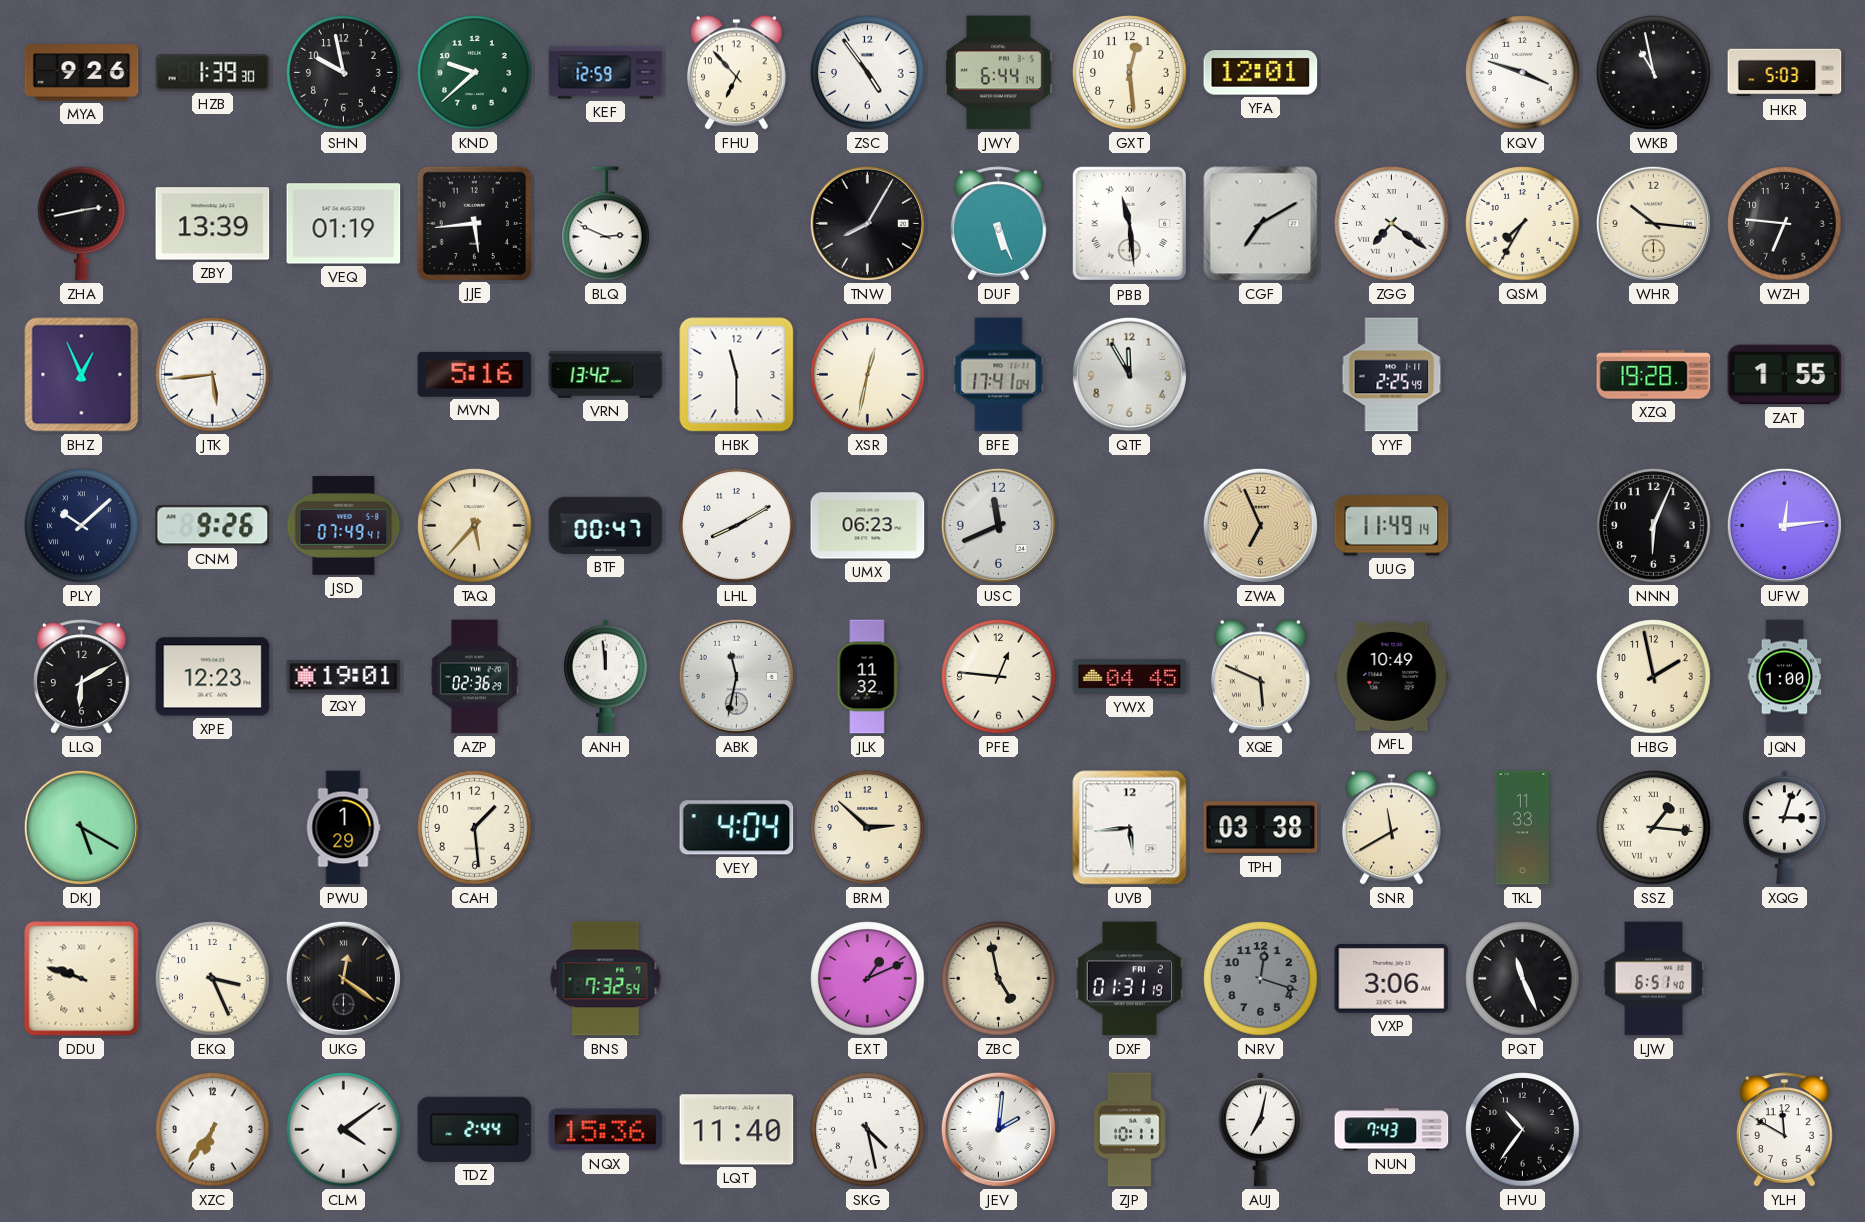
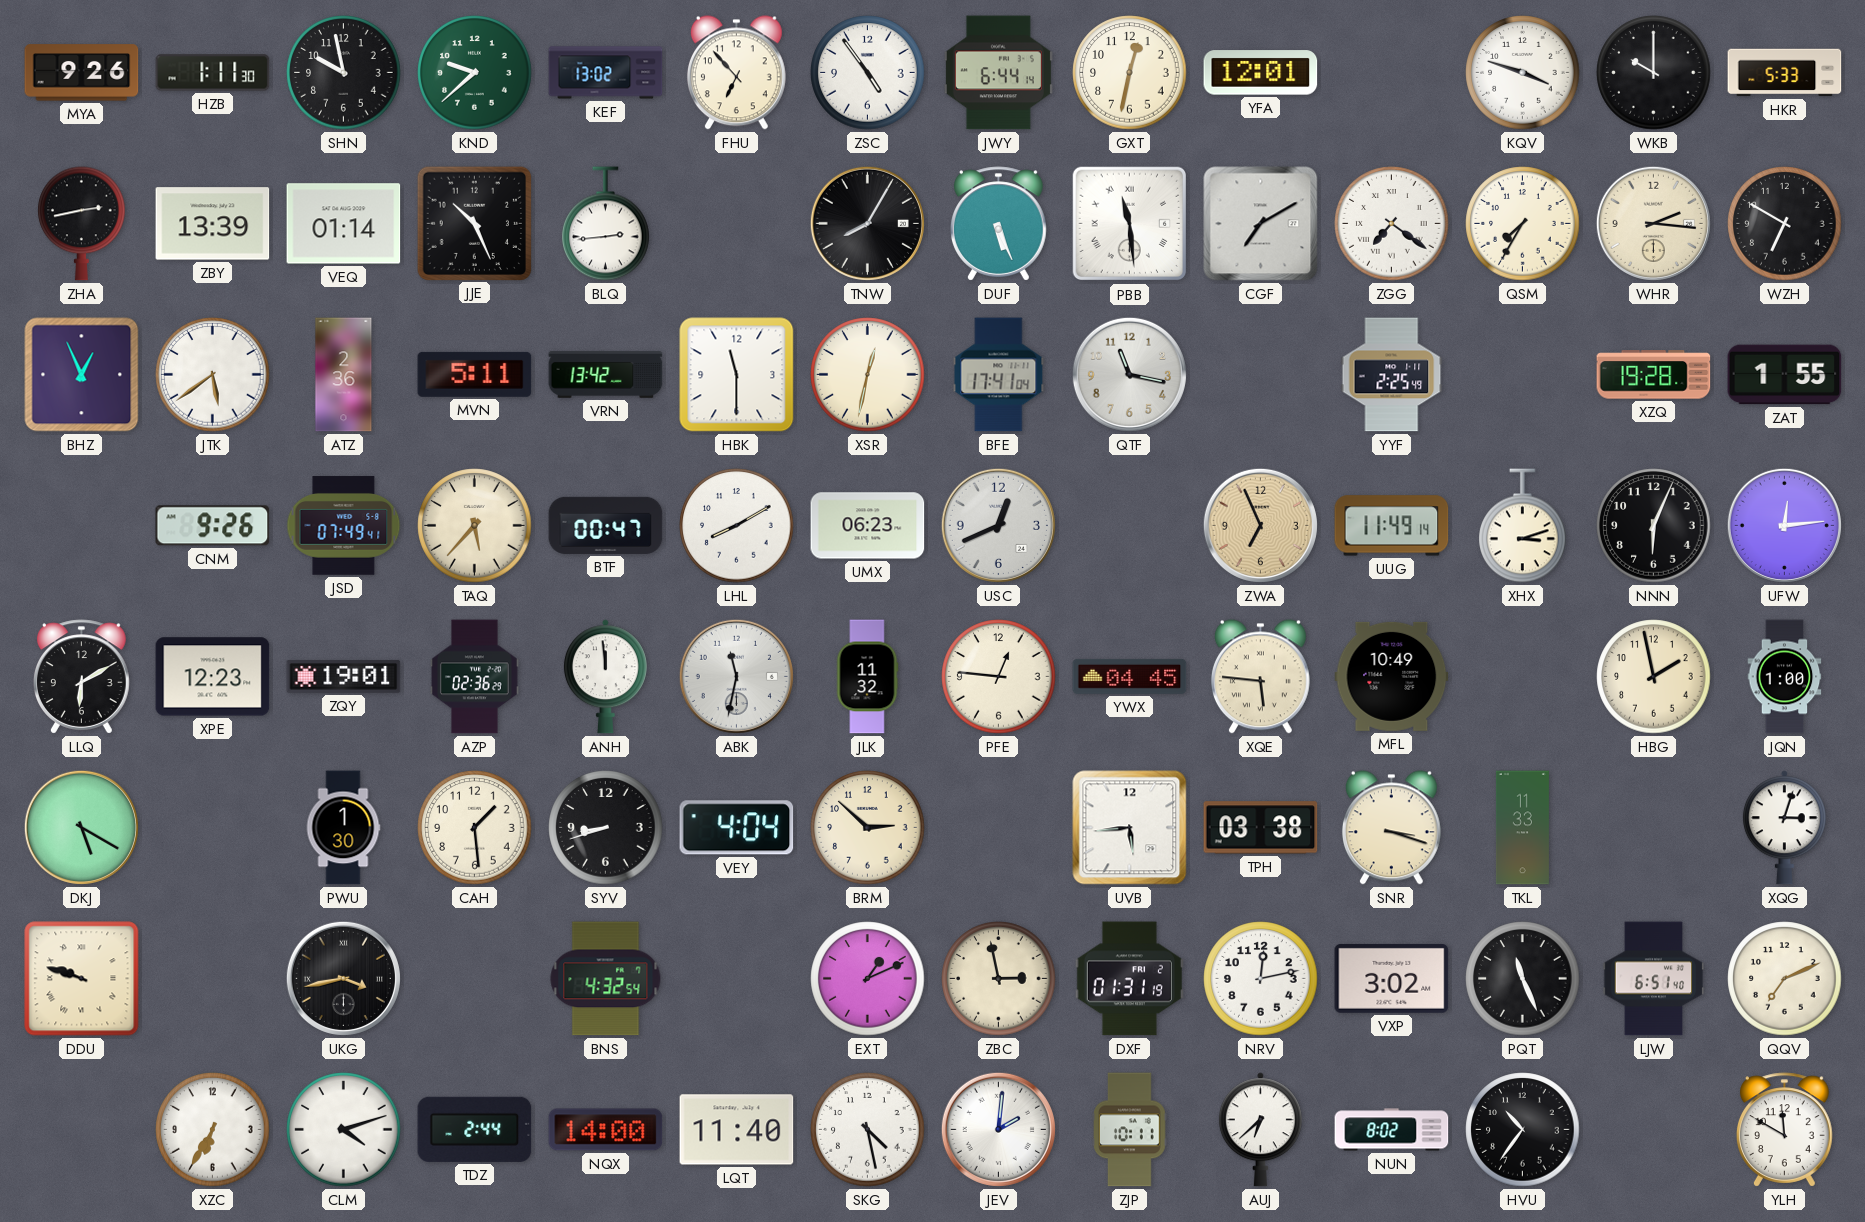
HZB: 1:39 -> 1:11 (213, 73)
KEF: 12:59 -> 13:02 (606, 73)
GXT: 12:29 -> 12:32 (1130, 73)
WKB: 10:58 -> 10:00 (1654, 73)
HKR: 5:03 -> 5:33 (1785, 73)
VEQ: 01:19 -> 01:14 (344, 224)
JJE: 5:44 -> 10:26 (474, 223)
BLQ: 2:49 -> 2:44 (606, 224)
WHR: 10:16 -> 2:16 (1653, 223)
WZH: 6:46 -> 6:50 (1785, 224)
JTK: 5:44 -> 5:39 (213, 375)
ATZ: none -> 2:36 (344, 375)
MVN: 5:16 -> 5:11 (475, 374)
QTF: 11:55 -> 11:17 (1129, 374)
PLY: 10:08 -> none (82, 526)
USC: 11:41 -> 12:41 (998, 525)
XHX: none -> 3:12 (1523, 526)
XQE: 5:49 -> 5:46 (1260, 677)
PWU: 1:29 -> 1:30 (343, 828)
SYV: none -> 8:42 (606, 828)
SNR: 11:40 -> 3:18 (1391, 828)
SSZ: 1:16 -> none (1654, 828)
EKQ: 3:26 -> none (213, 979)
UKG: 12:21 -> 3:43 (343, 978)
BNS: 7:32 -> 4:32 (606, 979)
ZBC: 4:58 -> 2:58 (999, 979)
NRV: 12:18 -> 12:13 (1261, 979)
NRV dial: grey -> white (1261, 979)
VXP: 3:06 -> 3:02 (1392, 978)
QQV: none -> 7:11 (1785, 979)
XZC: 6:36 -> 6:35 (213, 1130)
CLM: 4:09 -> 4:12 (344, 1130)
NQX: 15:36 -> 14:00 (606, 1130)
AUJ: 7:02 -> 6:38 (1260, 1130)
NUN: 7:43 -> 8:02 (1392, 1130)
